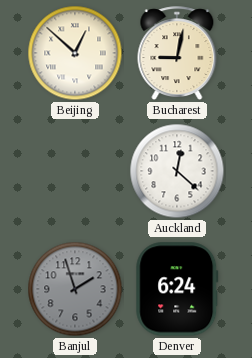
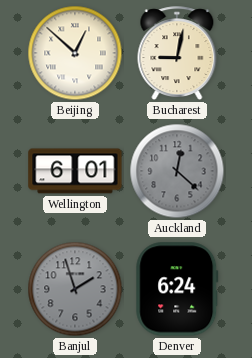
Wellington: none -> 6:01 (75, 171)
Auckland dial: white -> grey (177, 171)
